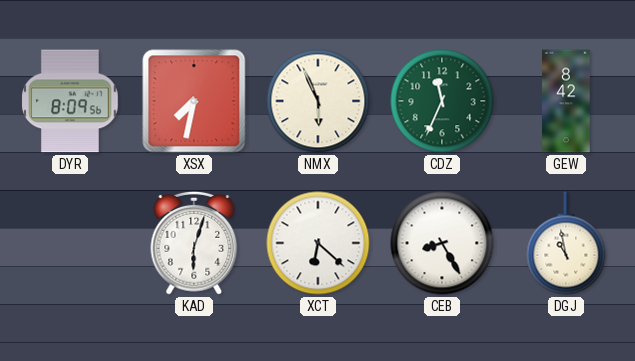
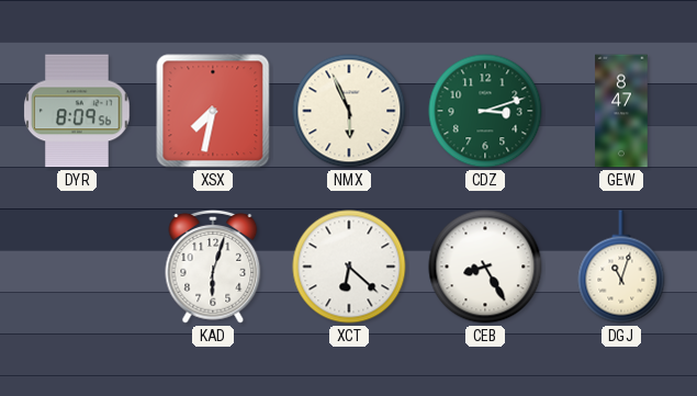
CDZ: 11:34 -> 3:12 (485, 111)
GEW: 8:42 -> 8:47 (621, 111)
DGJ: 10:58 -> 11:03 (621, 267)
